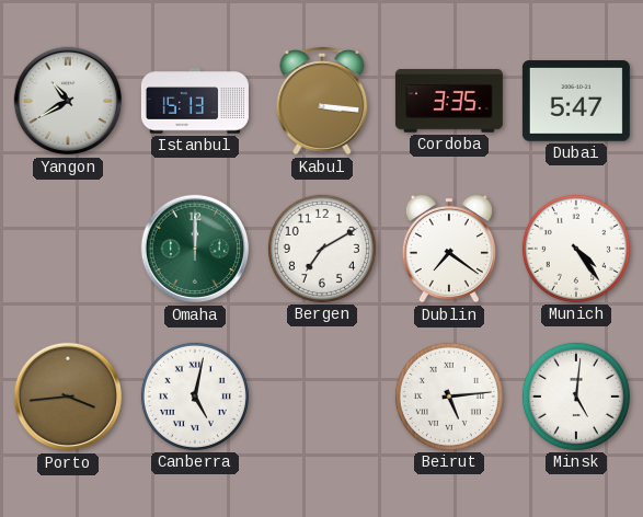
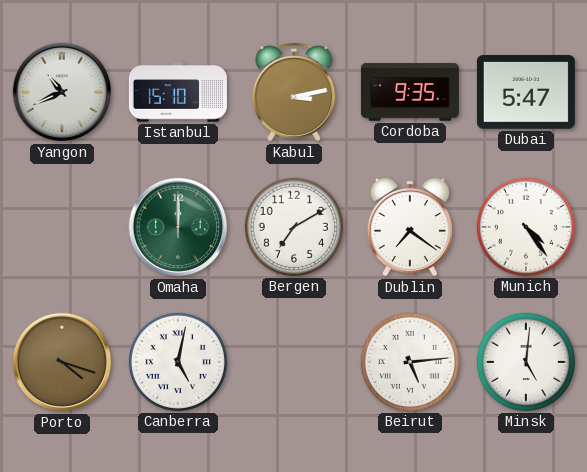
Yangon: 10:40 -> 10:41 (62, 92)
Istanbul: 15:13 -> 15:10 (178, 92)
Kabul: 3:16 -> 3:13 (294, 92)
Cordoba: 3:35 -> 9:35 (410, 92)
Porto: 3:44 -> 4:18 (62, 362)
